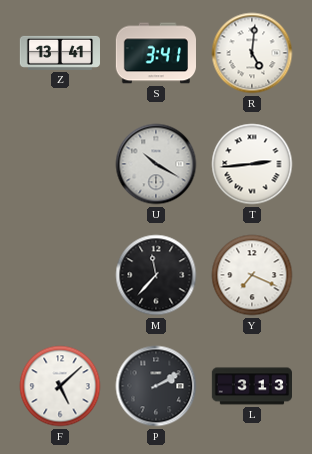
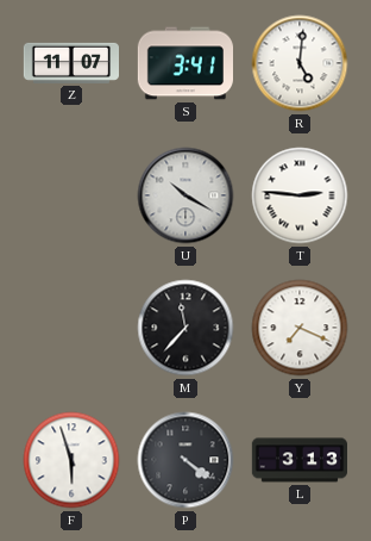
Z: 13:41 -> 11:07 (70, 63)
T: 2:44 -> 2:46 (300, 195)
F: 5:08 -> 5:57 (71, 460)
P: 2:10 -> 4:21 (185, 460)
